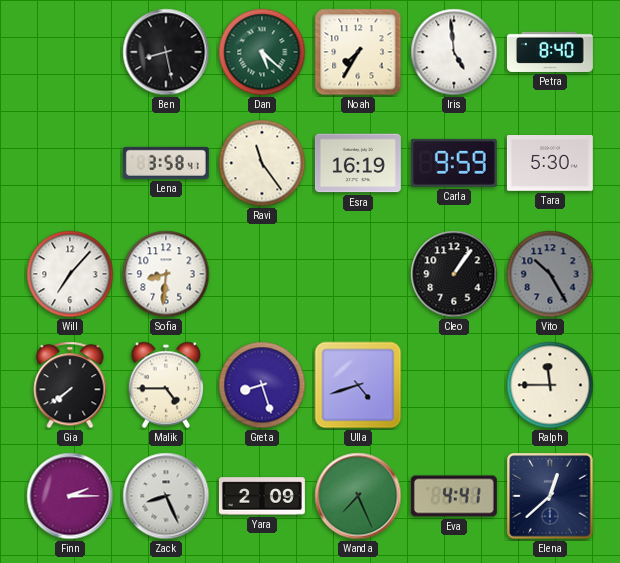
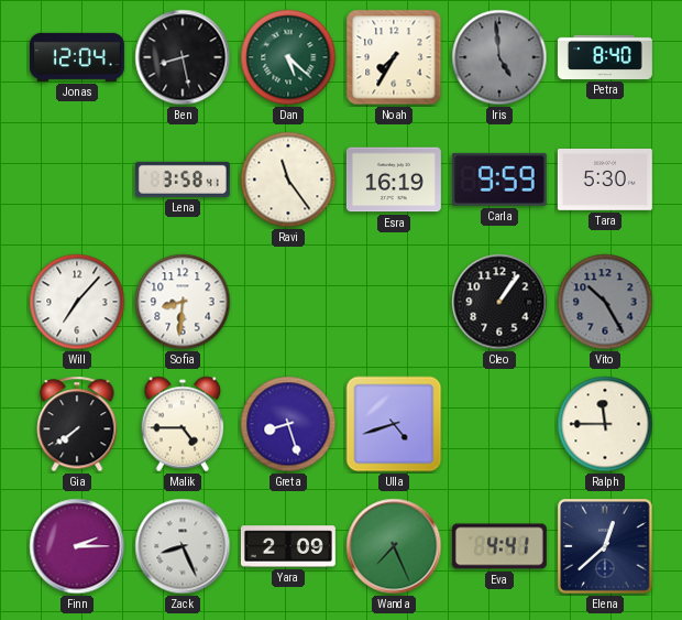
Jonas: none -> 12:04 (77, 57)
Iris dial: white -> grey (499, 57)
